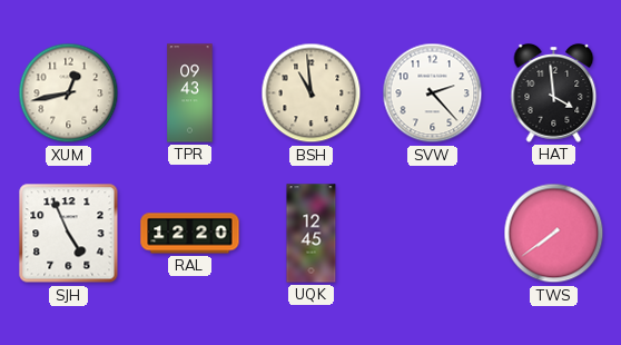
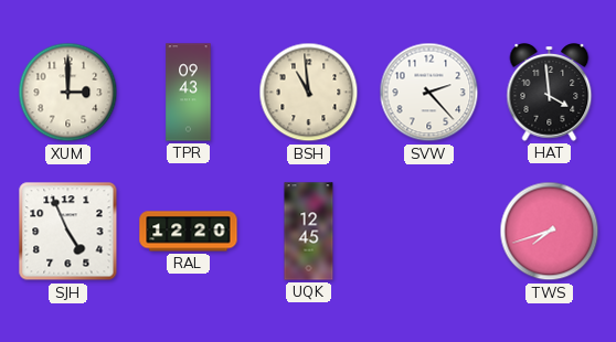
XUM: 12:43 -> 3:00 (68, 93)
TWS: 7:39 -> 7:42 (550, 232)
